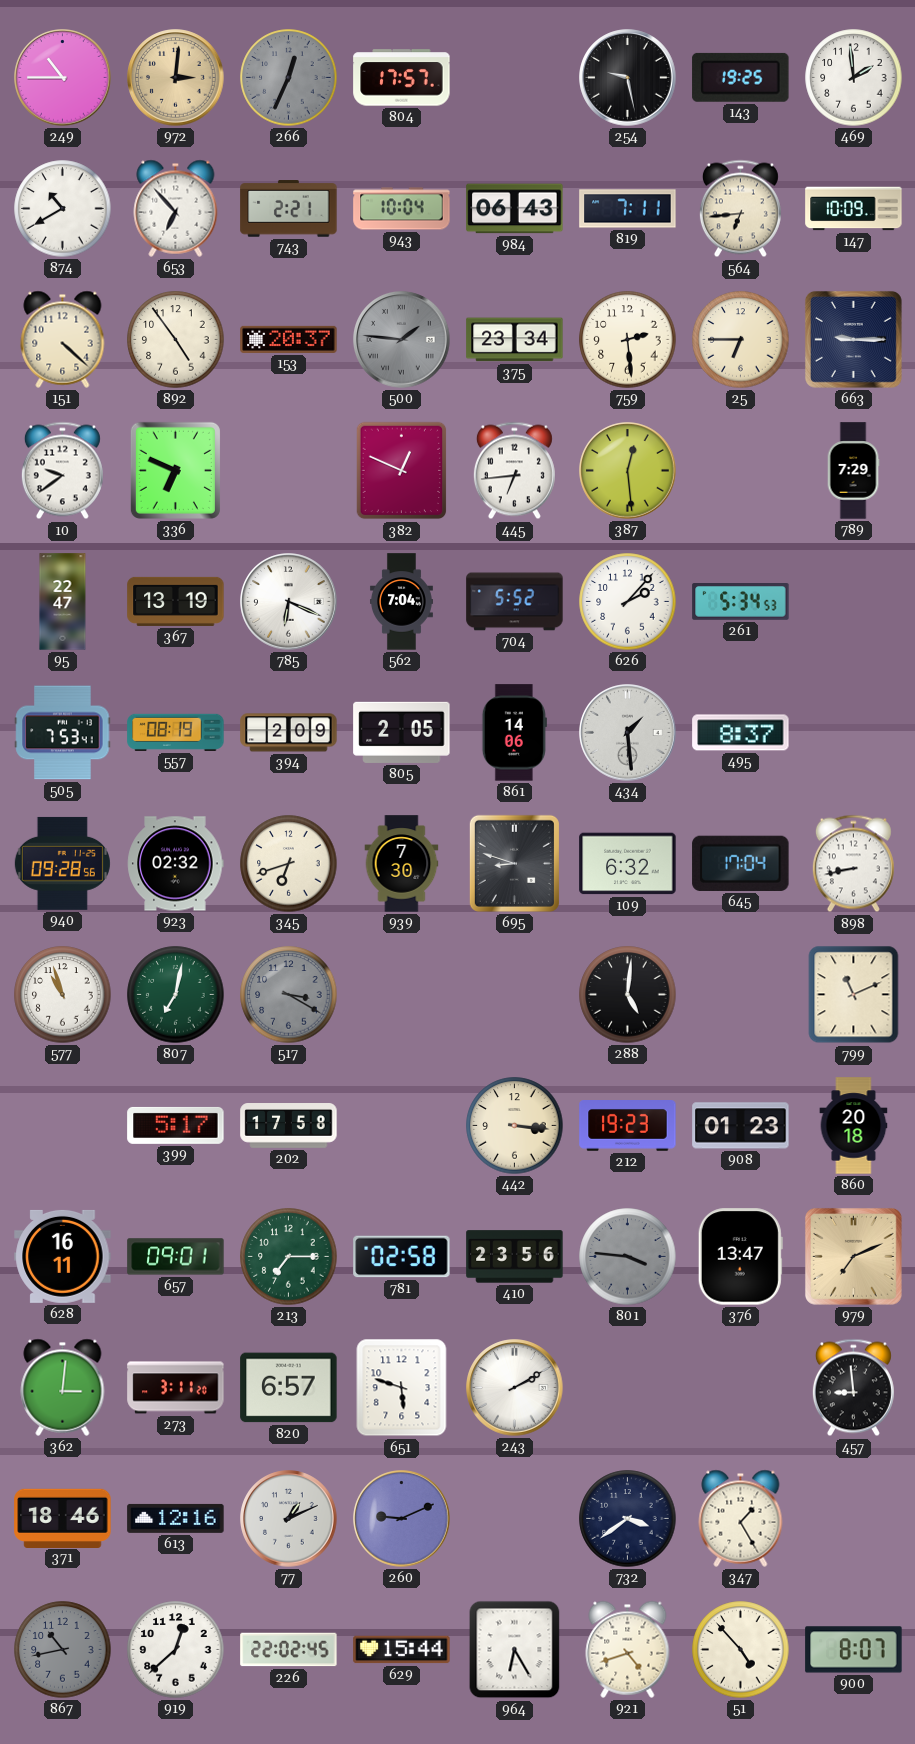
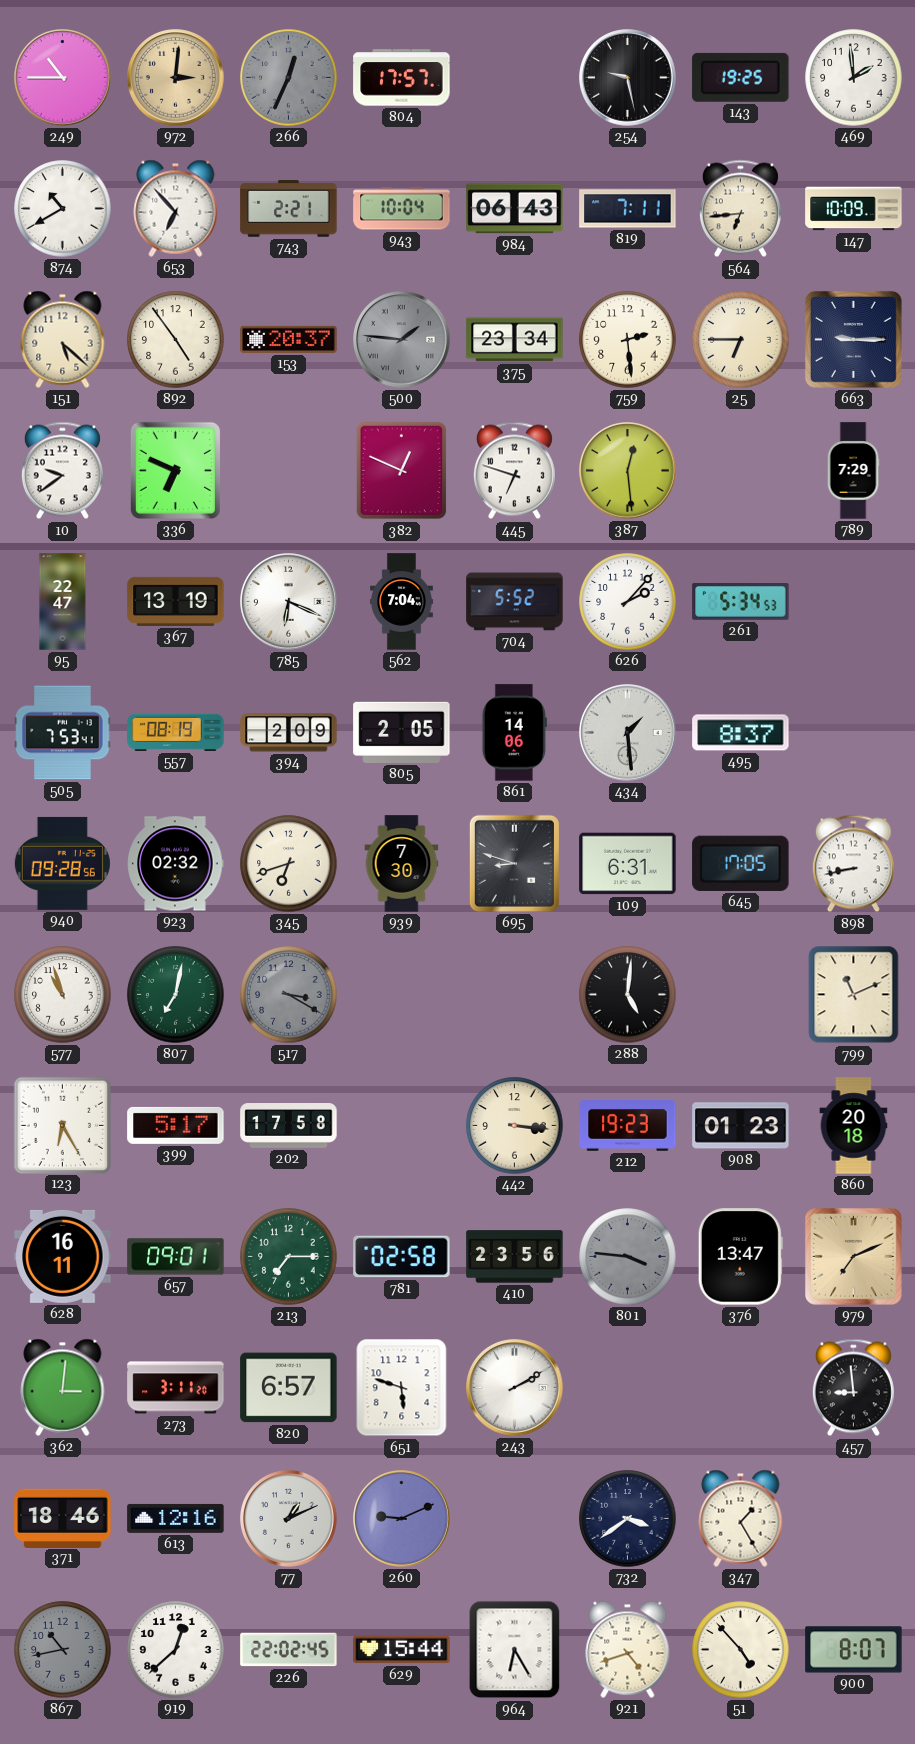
151: 4:22 -> 5:22 (63, 339)
445: 6:44 -> 6:48 (514, 471)
109: 6:32 -> 6:31 (628, 864)
645: 17:04 -> 17:05 (741, 863)
123: none -> 6:25 (62, 1125)
